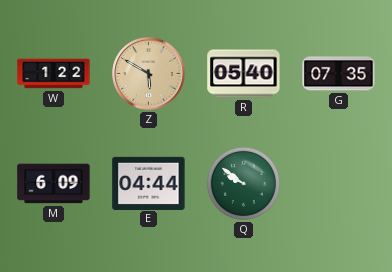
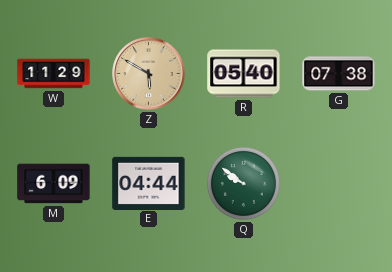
W: 1:22 -> 11:29 (54, 74)
G: 07:35 -> 07:38 (339, 74)
